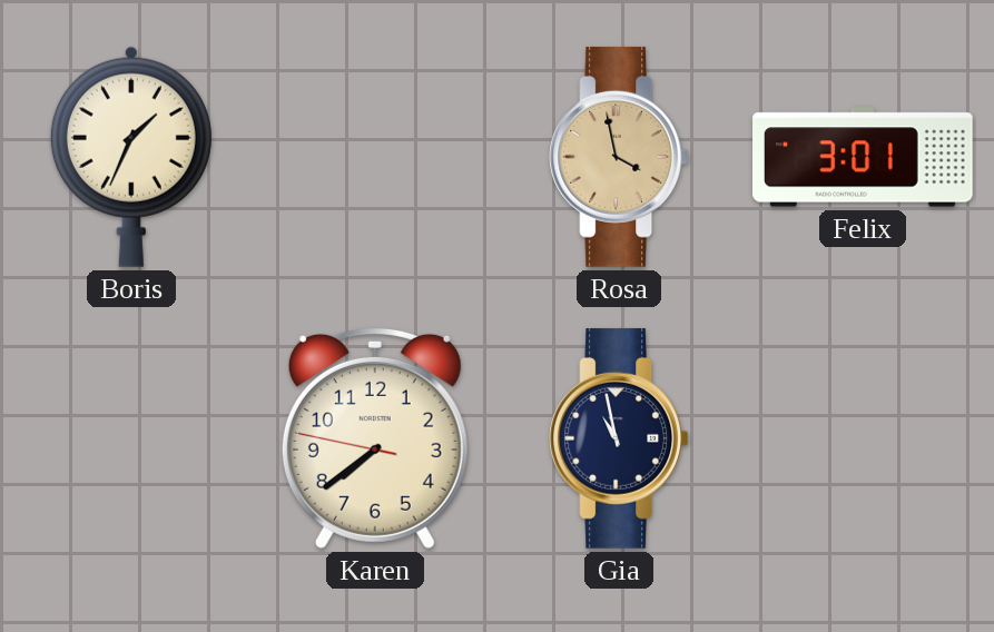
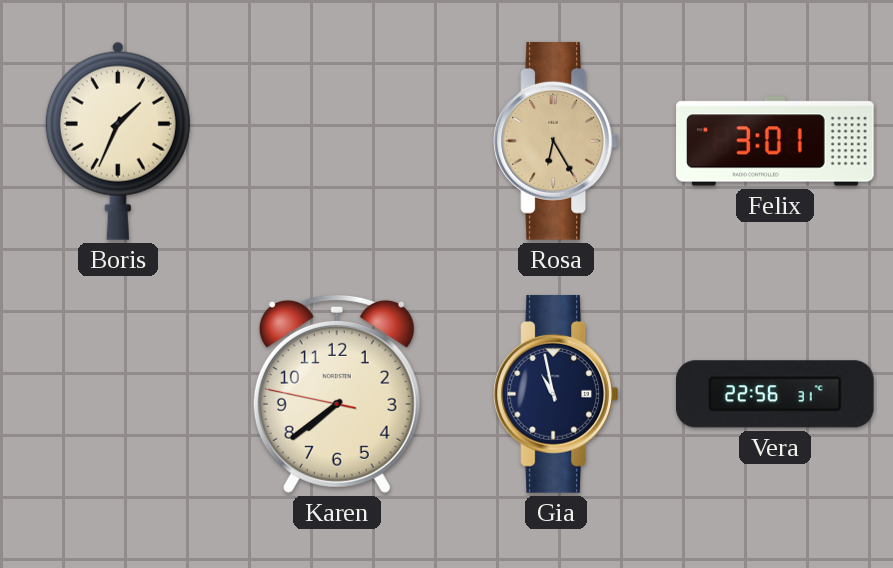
Rosa: 3:58 -> 6:25 (555, 141)
Vera: none -> 22:56 (775, 394)
